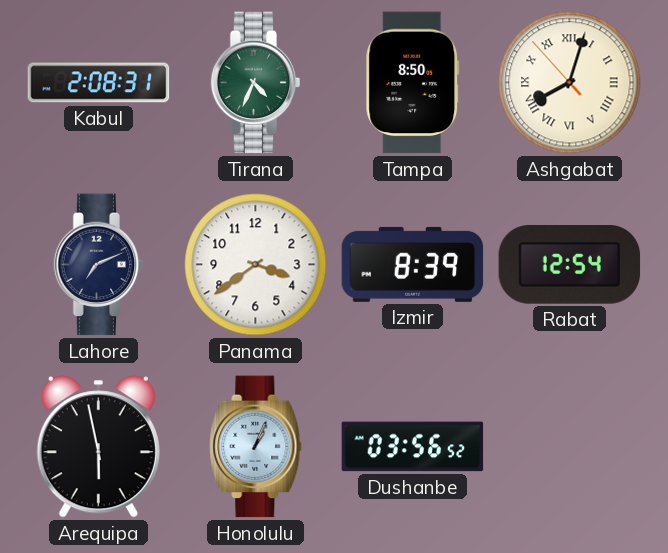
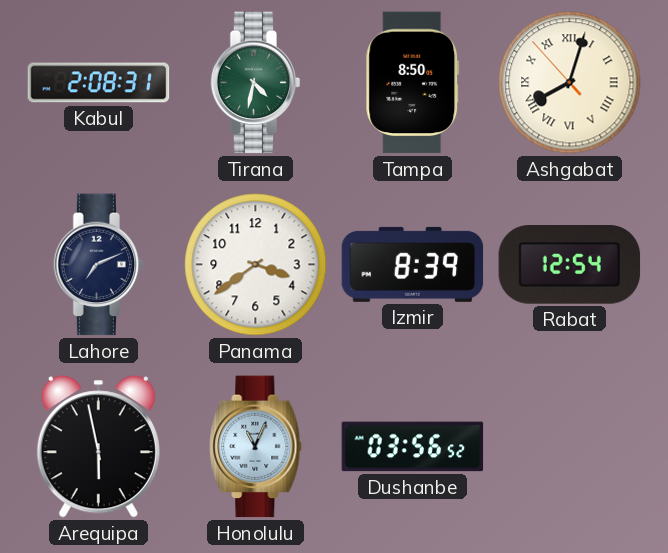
Tirana: 4:34 -> 4:32 (256, 83)
Honolulu: 1:04 -> 11:04 (256, 447)
